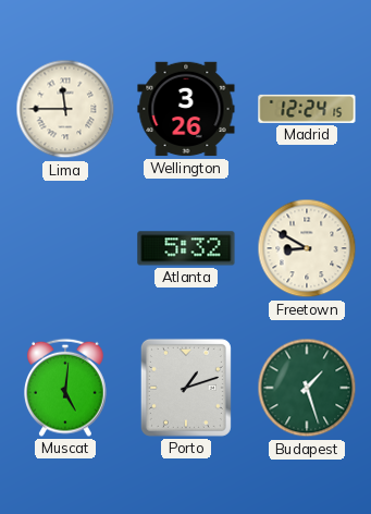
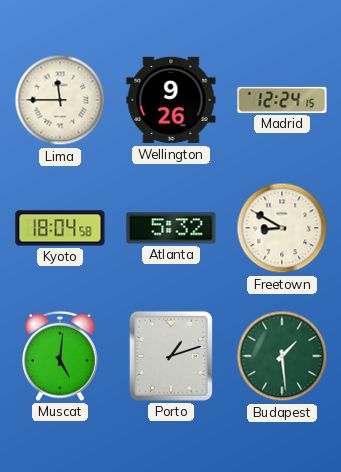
Wellington: 3:26 -> 9:26 (171, 100)
Kyoto: none -> 18:04 (60, 228)
Budapest: 1:27 -> 1:29 (282, 356)
